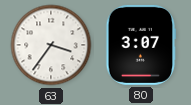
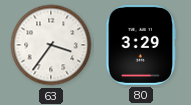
80: 3:07 -> 3:29 (141, 45)
